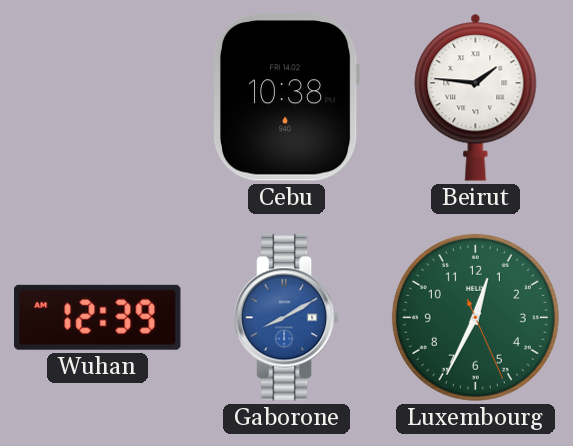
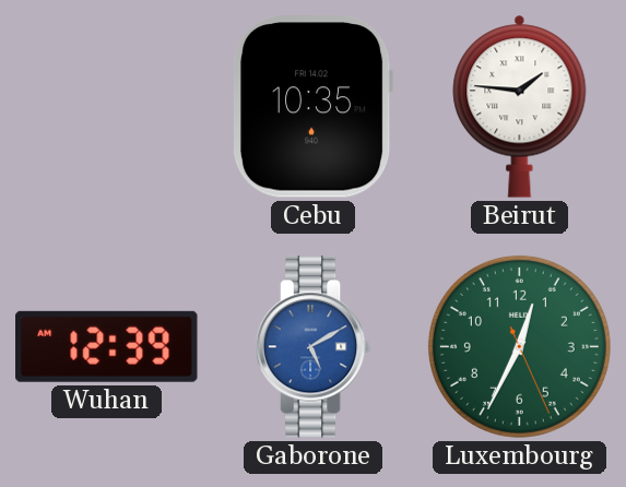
Cebu: 10:38 -> 10:35 (312, 107)
Gaborone: 8:10 -> 5:10 (314, 347)
